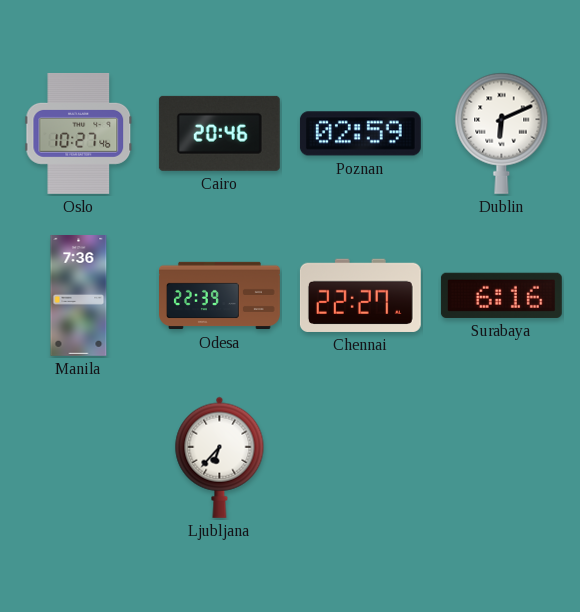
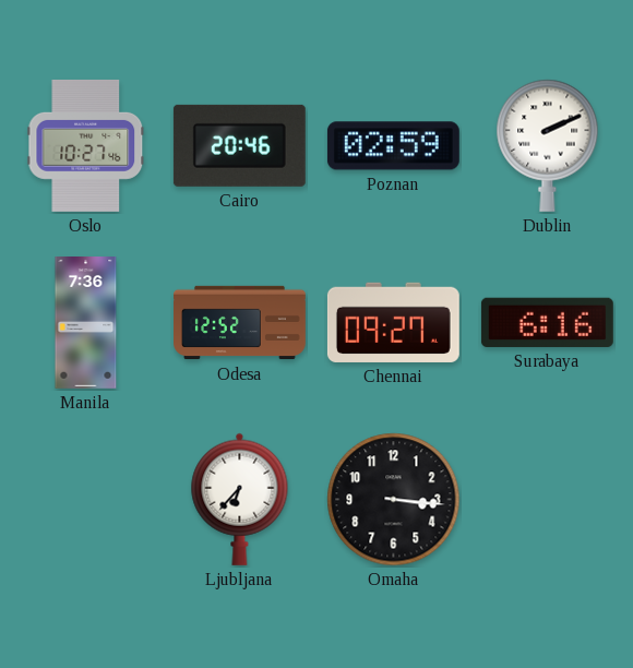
Dublin: 6:11 -> 2:11 (548, 145)
Odesa: 22:39 -> 12:52 (240, 323)
Chennai: 22:27 -> 09:27 (393, 322)
Omaha: none -> 3:16 (394, 500)
